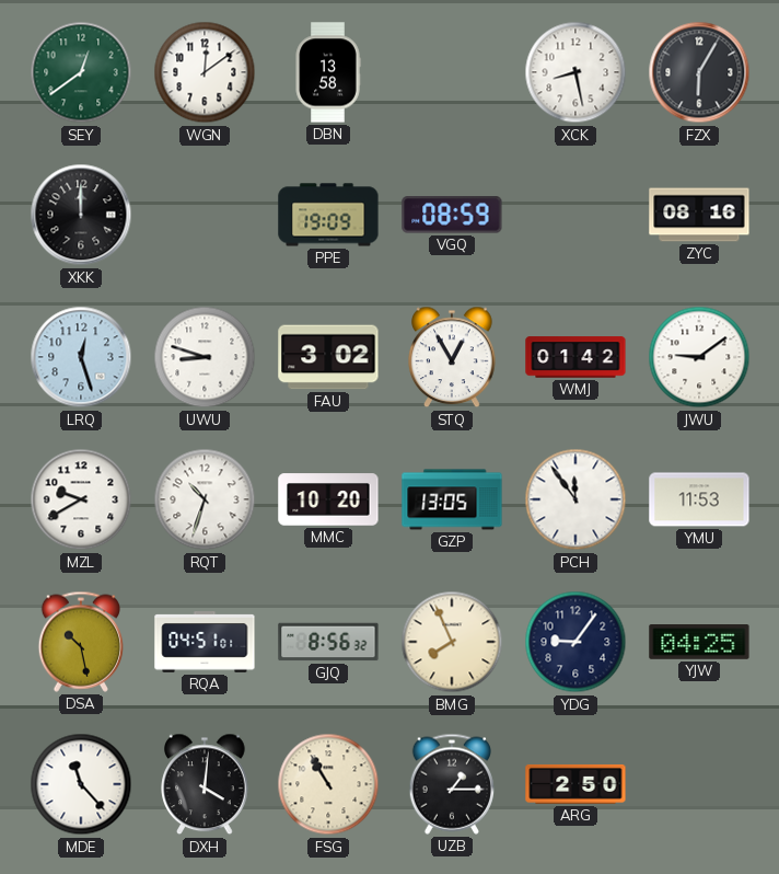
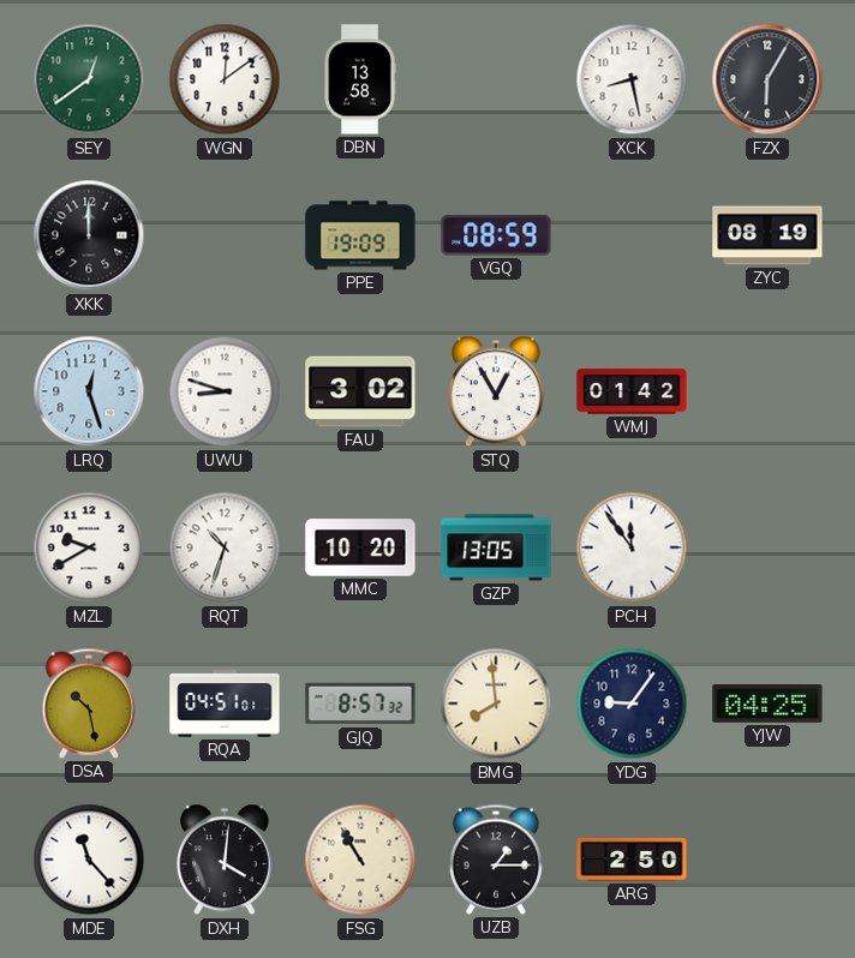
ZYC: 08:16 -> 08:19 (767, 235)
JWU: 9:09 -> none (699, 357)
YMU: 11:53 -> none (699, 499)
GJQ: 8:56 -> 8:57 (360, 703)
BMG: 7:56 -> 7:59 (496, 703)
